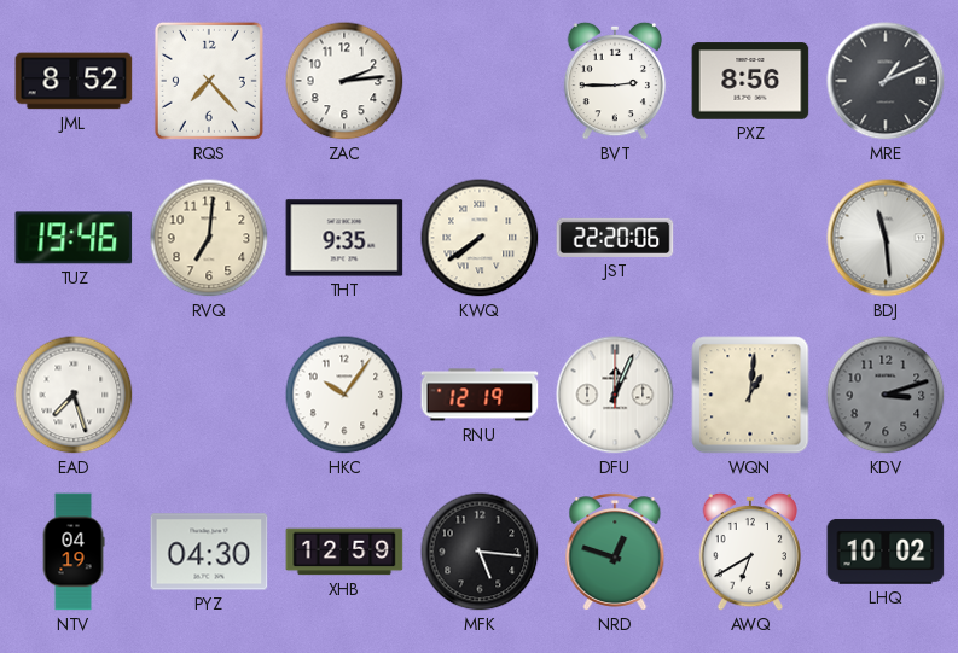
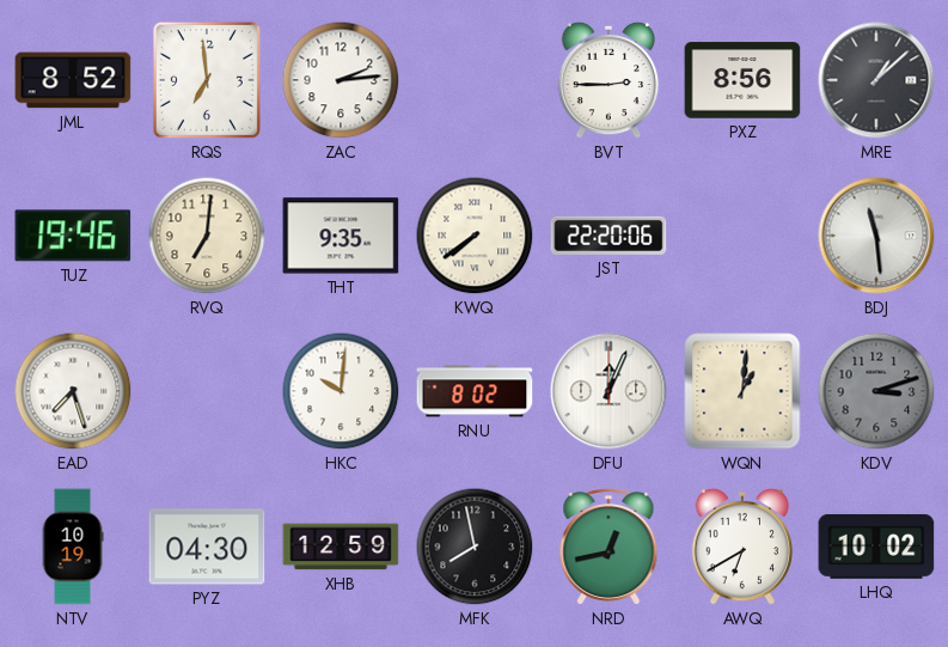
RQS: 7:23 -> 6:59 (207, 80)
MRE: 1:11 -> 1:08 (876, 80)
HKC: 10:06 -> 10:01 (341, 391)
RNU: 12:19 -> 8:02 (475, 391)
NTV: 04:19 -> 10:19 (73, 547)
MFK: 5:16 -> 7:58 (475, 547)
NRD: 12:48 -> 12:43 (608, 548)
